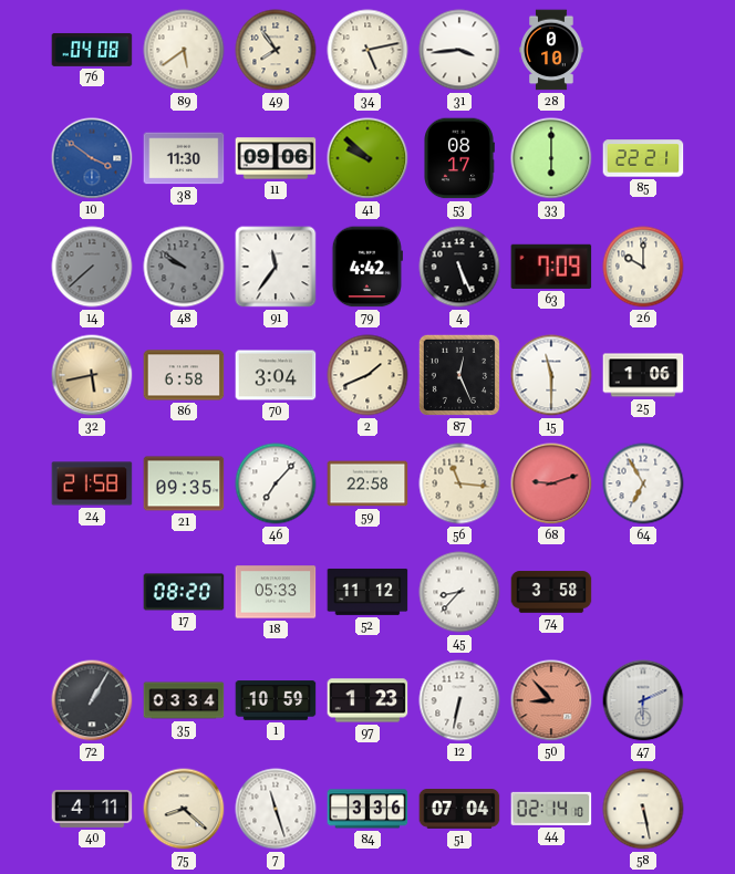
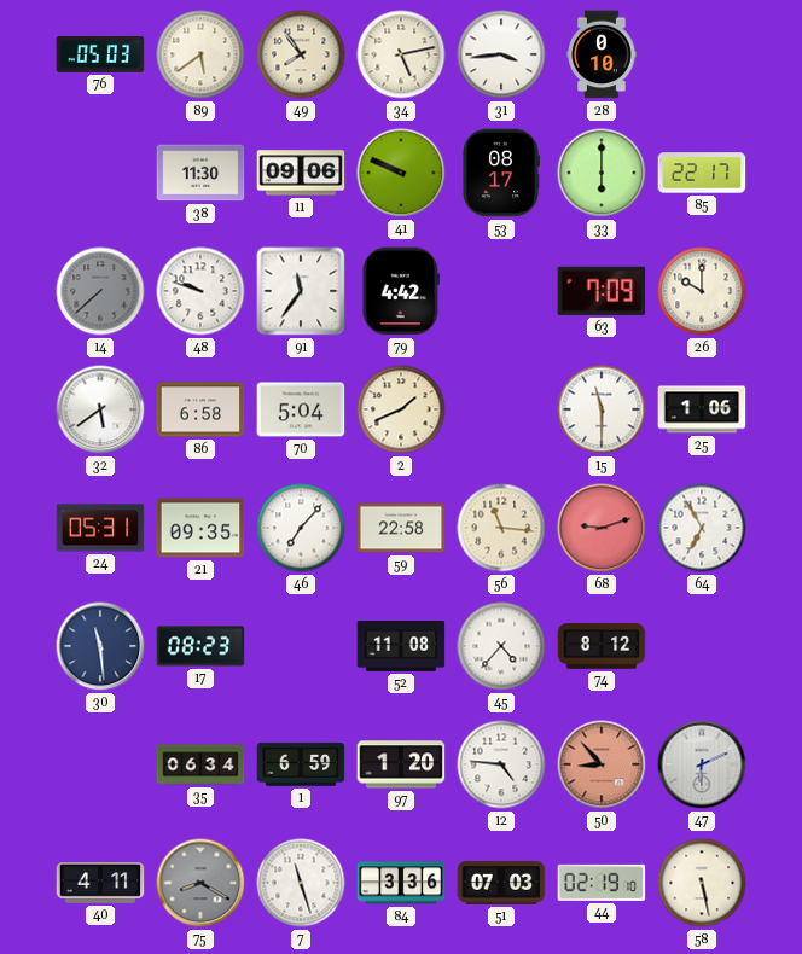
76: 04:08 -> 05:03 (100, 54)
10: 3:51 -> none (92, 158)
41: 9:52 -> 9:49 (401, 173)
85: 22:21 -> 22:17 (702, 173)
48: 9:51 -> 9:48 (200, 291)
48 dial: grey -> white (200, 291)
4: 5:26 -> none (459, 267)
32: 5:43 -> 5:39 (100, 409)
32 dial: champagne -> white (100, 409)
70: 3:04 -> 5:04 (301, 409)
87: 12:26 -> none (459, 375)
24: 21:58 -> 05:31 (100, 528)
30: none -> 11:29 (100, 646)
17: 08:20 -> 08:23 (200, 646)
18: 05:33 -> none (276, 592)
52: 11:12 -> 11:08 (401, 646)
45: 8:37 -> 4:37 (501, 646)
74: 3:58 -> 8:12 (601, 646)
72: 1:05 -> none (92, 700)
35: 03:34 -> 06:34 (200, 764)
1: 10:59 -> 6:59 (301, 764)
97: 1:23 -> 1:20 (401, 764)
12: 6:32 -> 4:46 (501, 764)
75: 8:22 -> 8:20 (200, 883)
75 dial: cream -> grey (200, 883)
51: 07:04 -> 07:03 (501, 883)
44: 02:14 -> 02:19 (601, 883)
